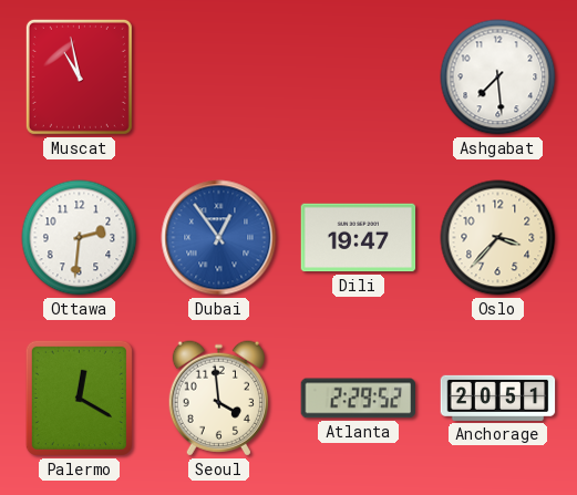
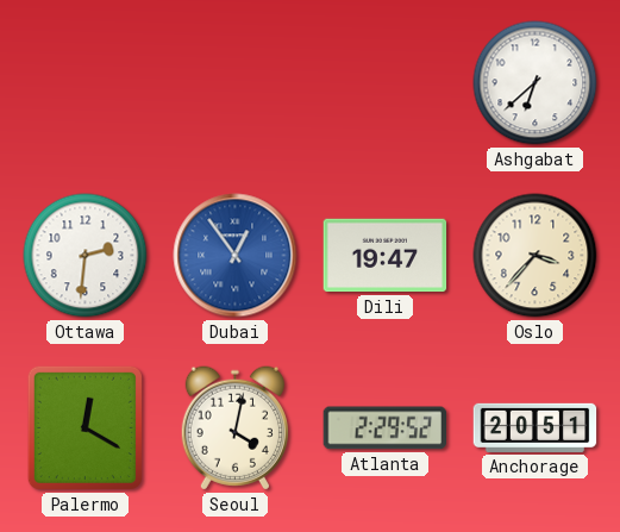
Muscat: 10:58 -> none (79, 76)
Ashgabat: 7:29 -> 6:38 (536, 83)
Seoul: 3:59 -> 4:02 (234, 428)
